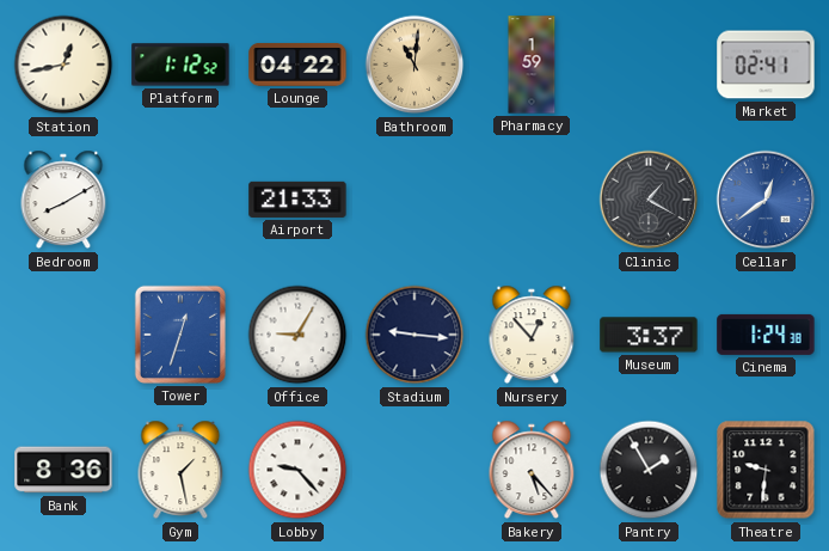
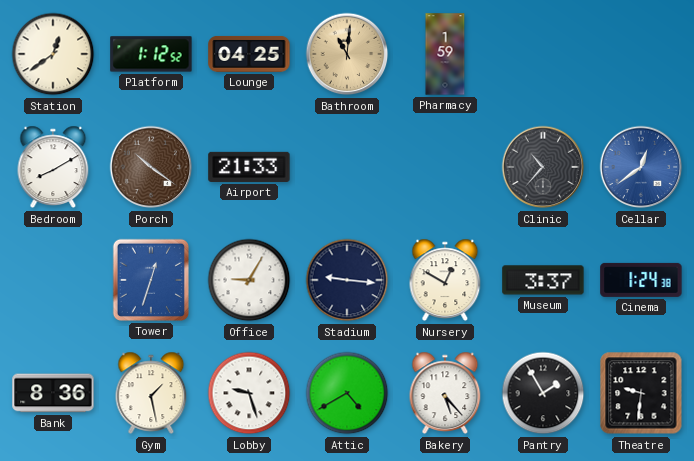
Station: 12:43 -> 12:39 (53, 54)
Lounge: 04:22 -> 04:25 (249, 54)
Market: 02:41 -> none (766, 65)
Porch: none -> 10:21 (151, 167)
Clinic: 1:20 -> 10:37 (543, 167)
Nursery: 12:53 -> 12:50 (445, 280)
Lobby: 9:23 -> 9:27 (249, 393)
Attic: none -> 4:40 (347, 393)
